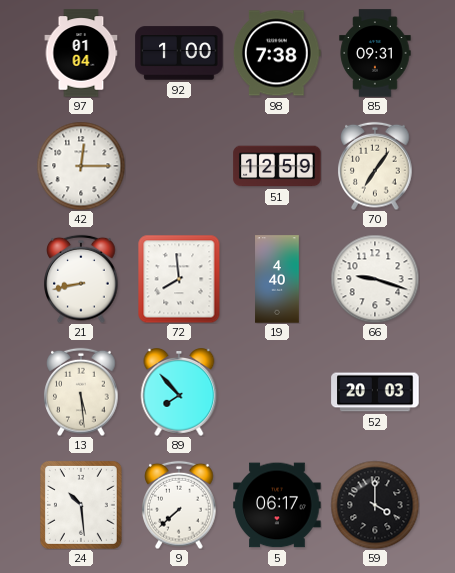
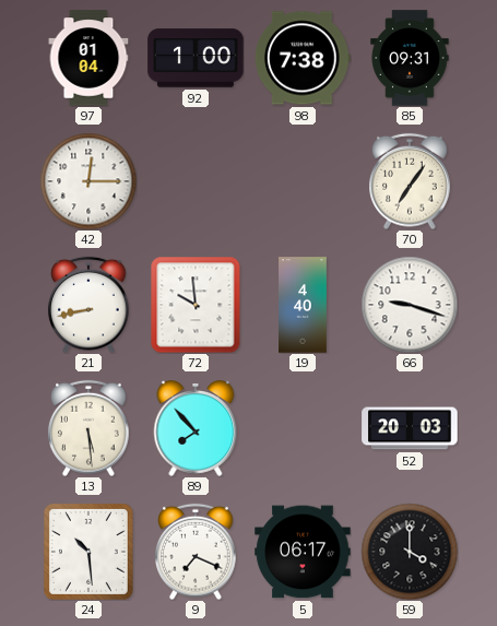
51: 12:59 -> none (277, 166)
72: 7:59 -> 9:59 (196, 305)
9: 7:38 -> 7:19 (196, 552)
